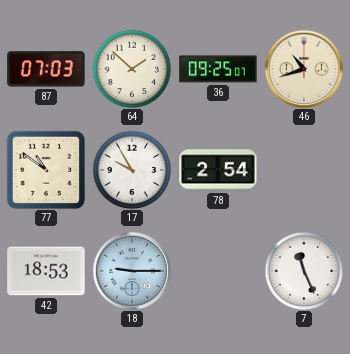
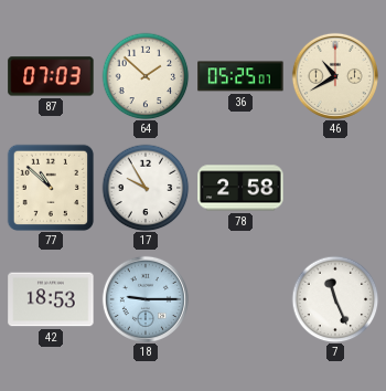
36: 09:25 -> 05:25 (240, 76)
46: 10:42 -> 10:40 (335, 76)
77: 10:51 -> 10:52 (51, 187)
78: 2:54 -> 2:58 (240, 188)
